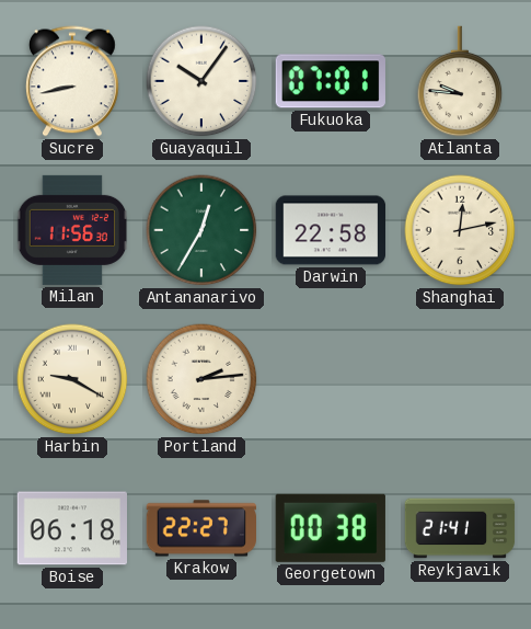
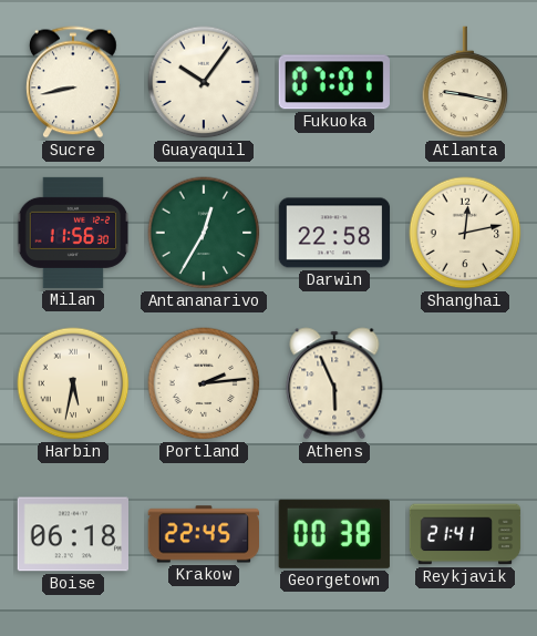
Atlanta: 9:46 -> 9:17 (465, 82)
Harbin: 9:20 -> 5:32 (73, 383)
Athens: none -> 5:56 (334, 383)
Krakow: 22:27 -> 22:45 (204, 534)
